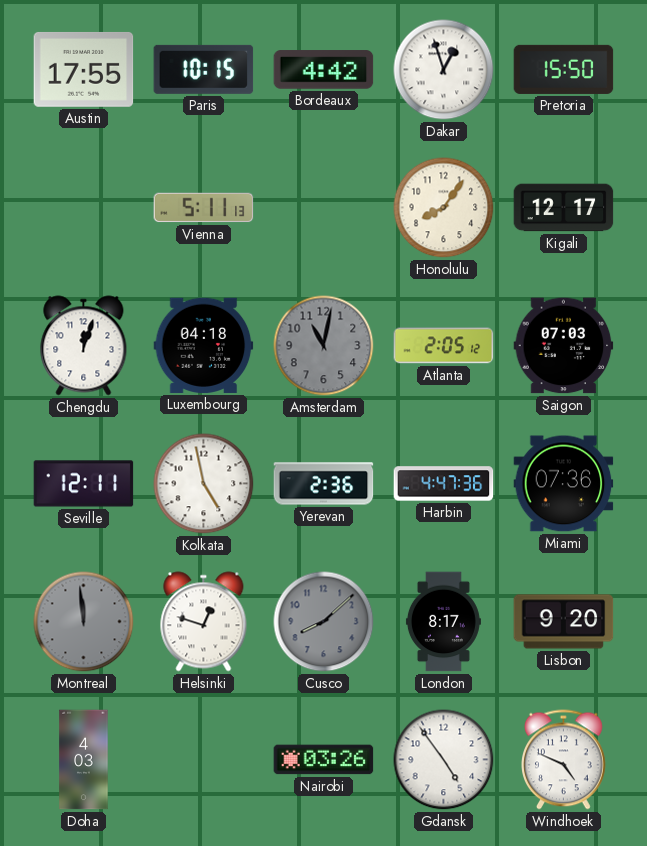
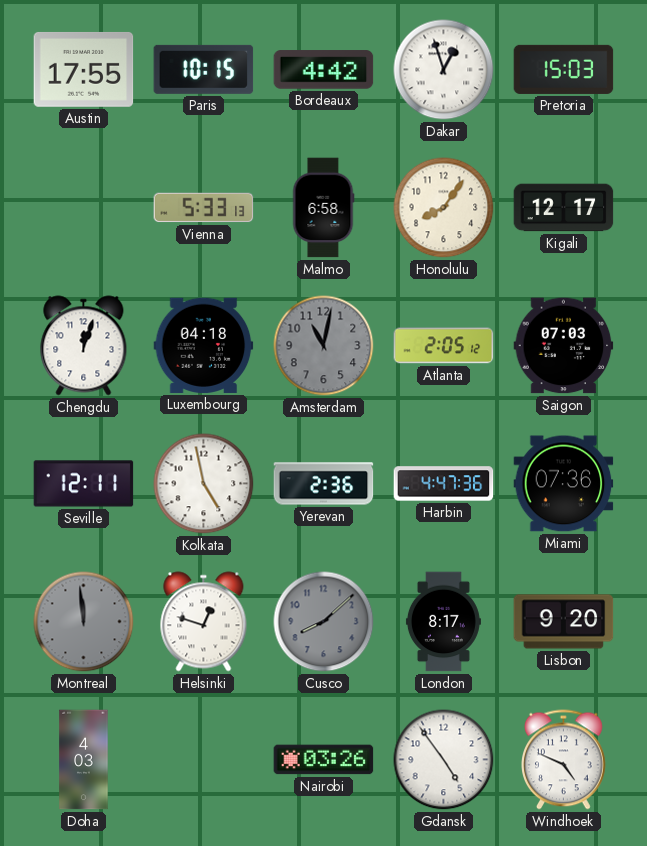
Pretoria: 15:50 -> 15:03 (564, 69)
Vienna: 5:11 -> 5:33 (204, 208)
Malmo: none -> 6:58 (323, 208)
